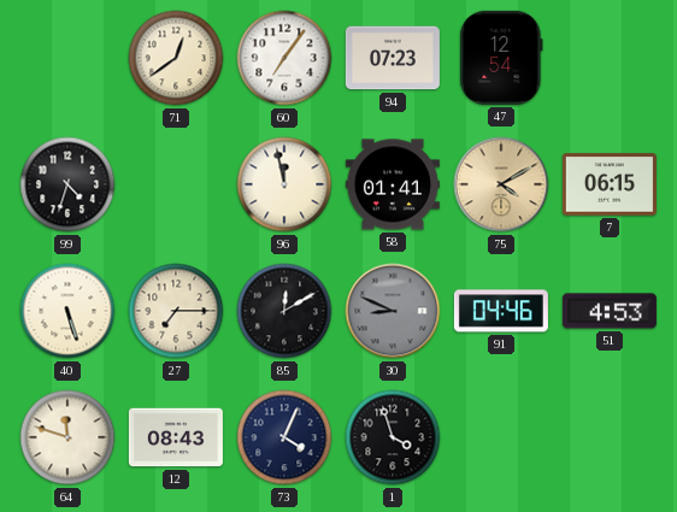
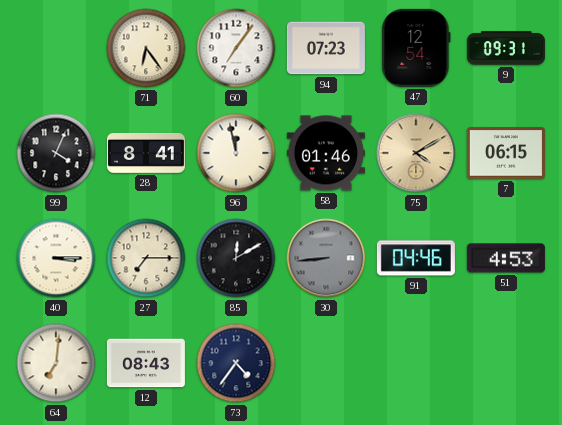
71: 12:39 -> 6:24 (146, 48)
9: none -> 09:31 (506, 48)
99: 4:33 -> 4:04 (56, 153)
28: none -> 8:41 (146, 153)
58: 01:41 -> 01:46 (326, 153)
40: 5:27 -> 3:15 (56, 258)
30: 8:49 -> 8:44 (326, 258)
64: 11:48 -> 7:01 (56, 363)
73: 4:04 -> 4:36 (236, 363)
1: 3:57 -> none (393, 437)
